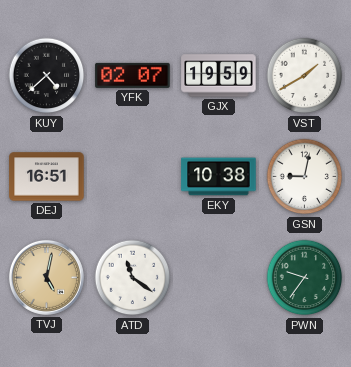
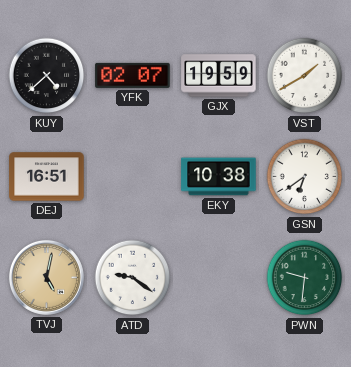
GSN: 9:02 -> 6:39 (305, 177)
ATD: 11:21 -> 9:21 (133, 278)
PWN: 9:36 -> 9:31 (305, 278)
